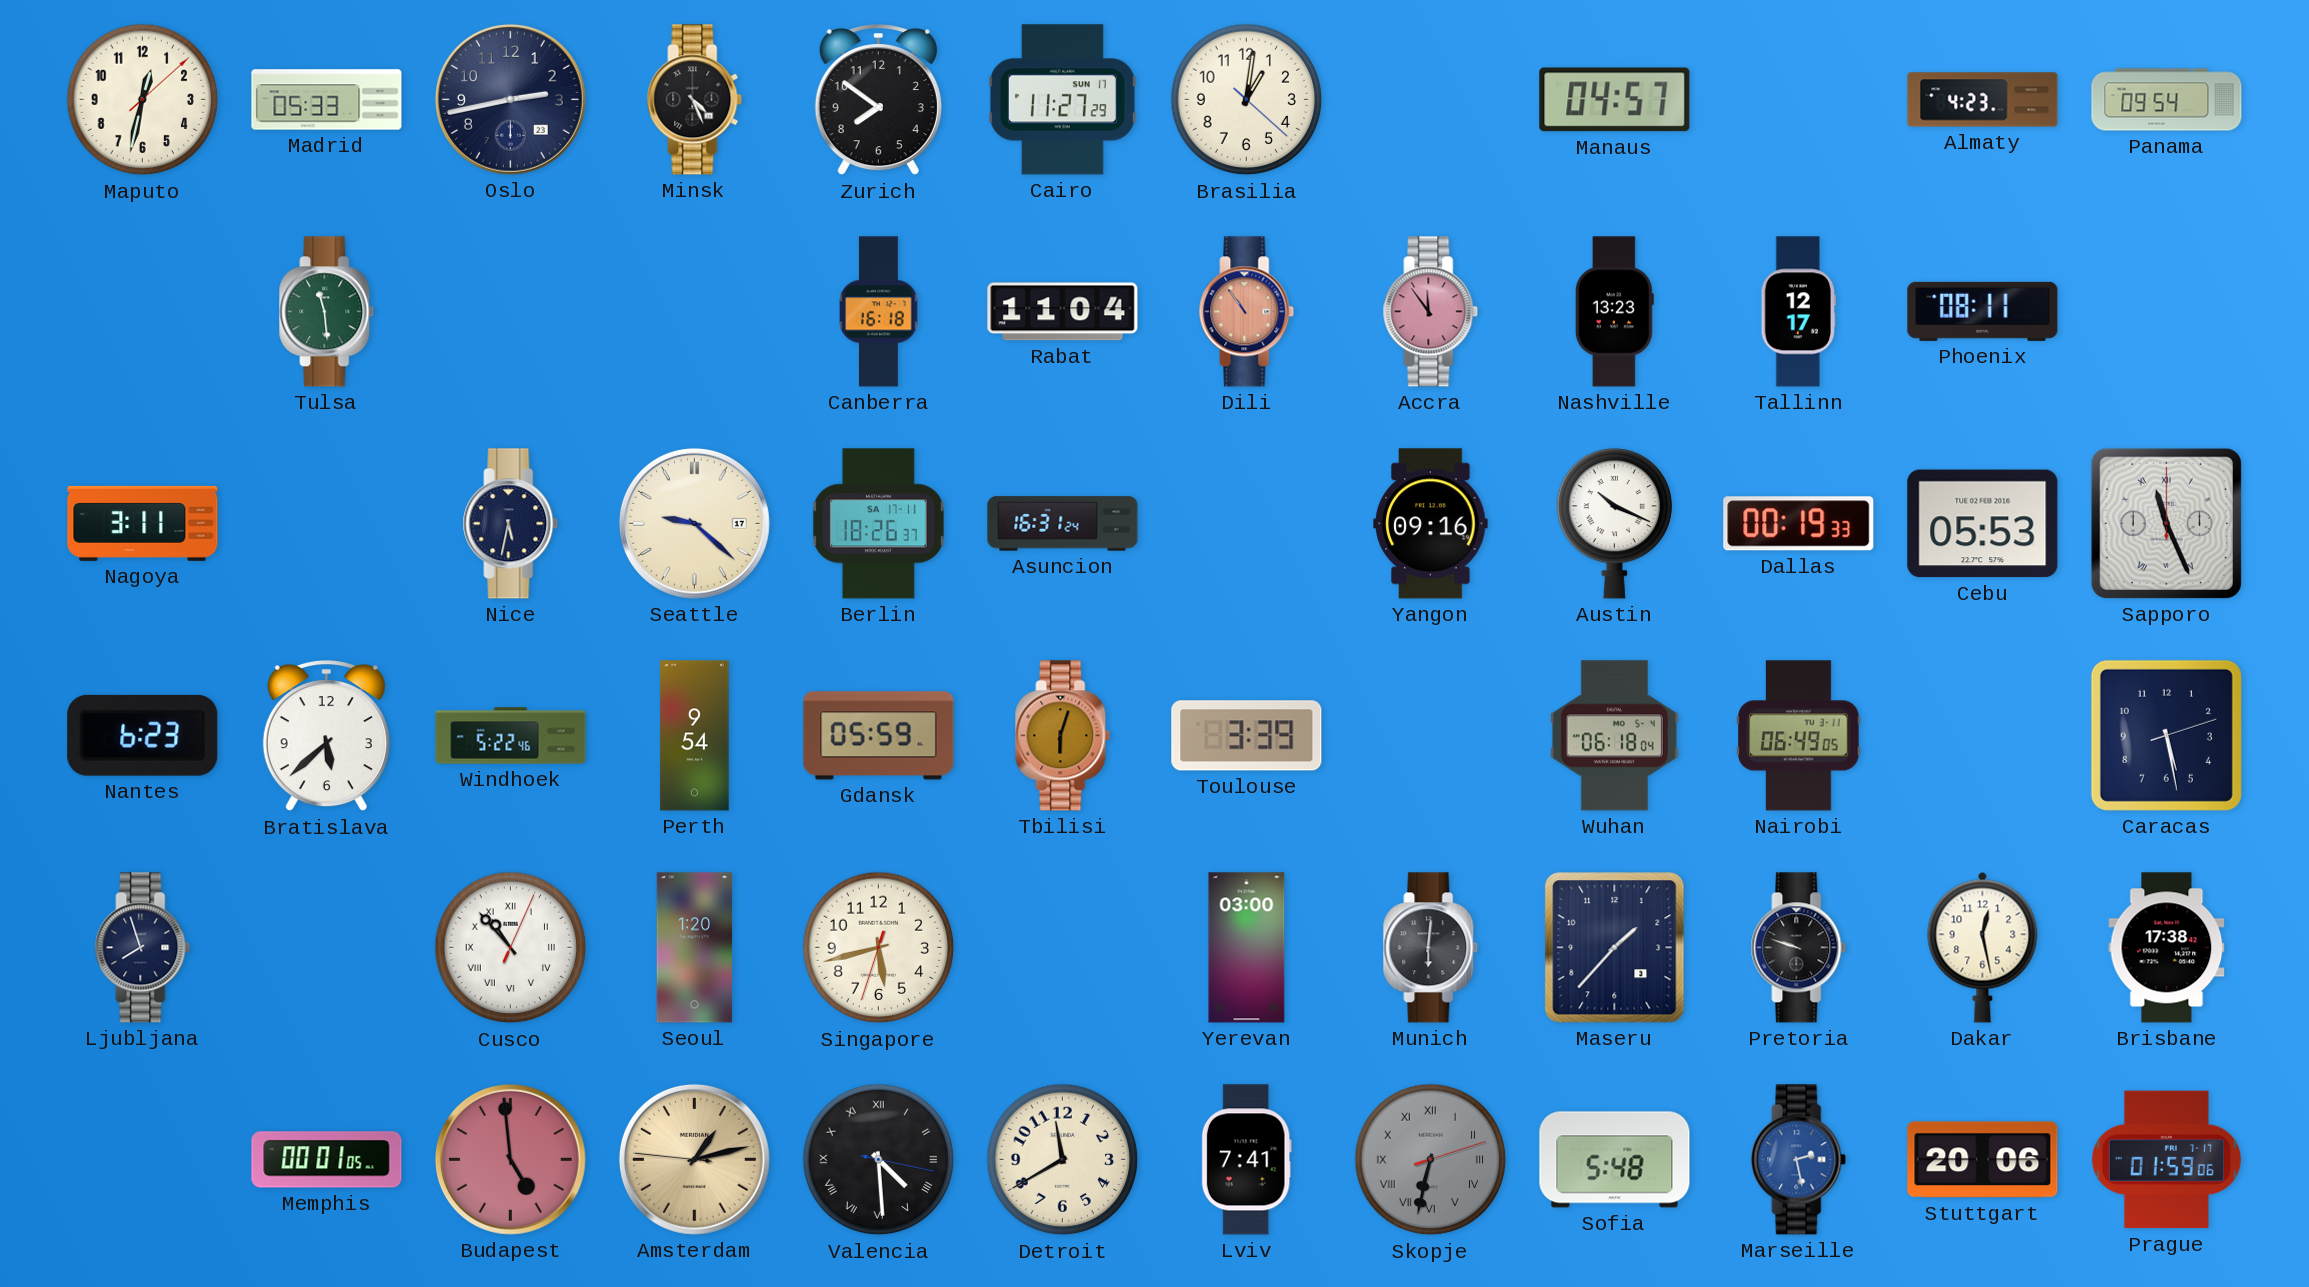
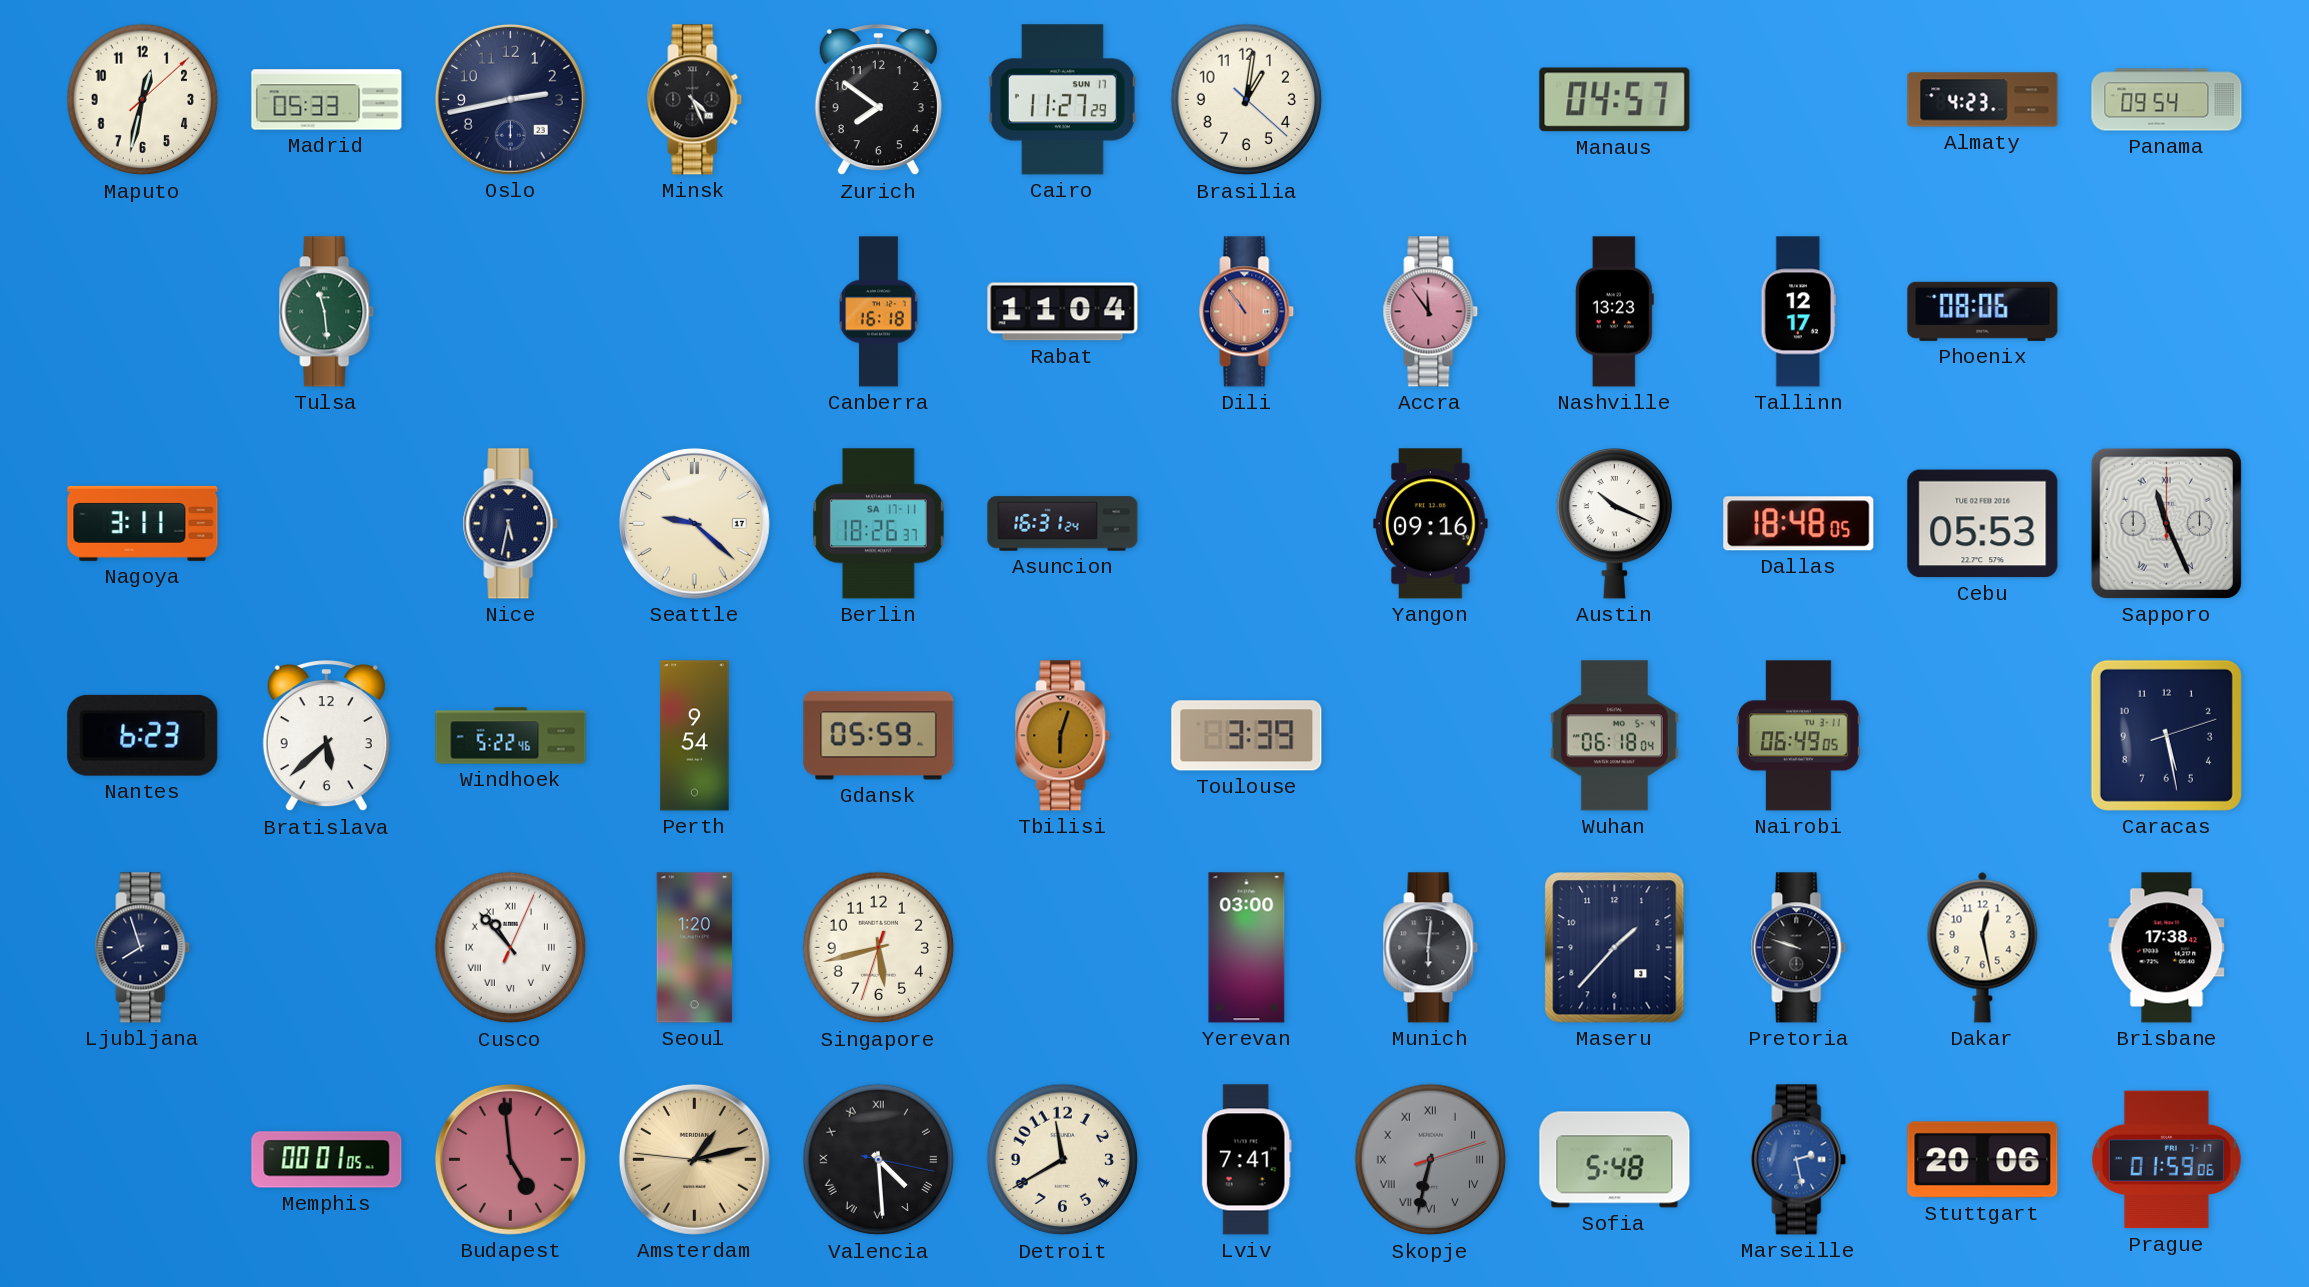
Phoenix: 08:11 -> 08:06 (1983, 311)
Dallas: 00:19 -> 18:48 (1799, 524)
